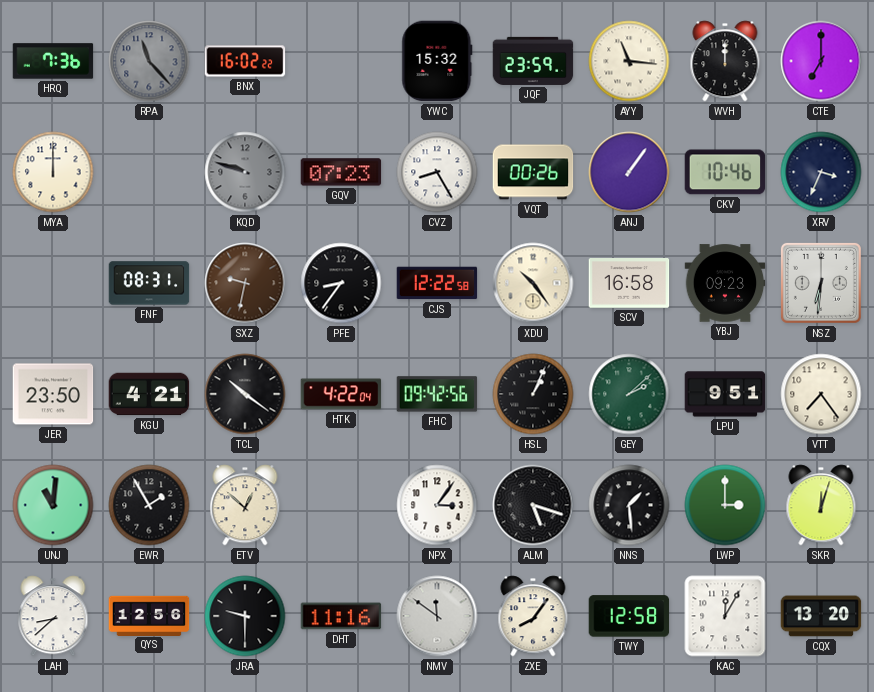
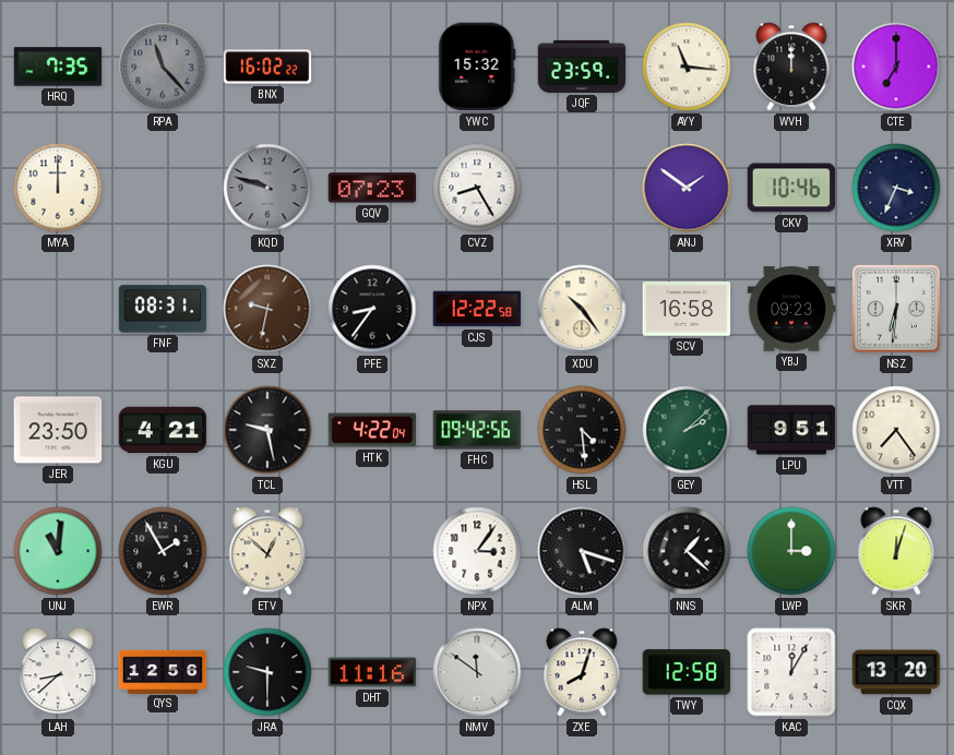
HRQ: 7:36 -> 7:35 (58, 67)
VQT: 00:26 -> none (533, 172)
ANJ: 1:06 -> 1:51 (687, 188)
TCL: 10:21 -> 9:28 (267, 430)
HSL: 1:04 -> 4:29 (582, 430)
NNS: 1:29 -> 1:22 (687, 551)
ZXE: 8:06 -> 8:03 (582, 672)
